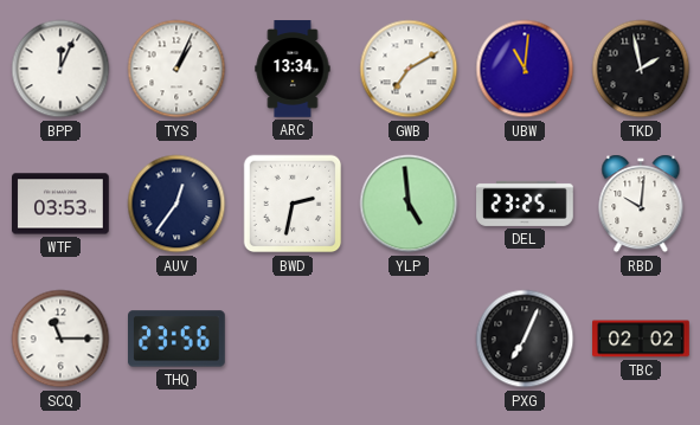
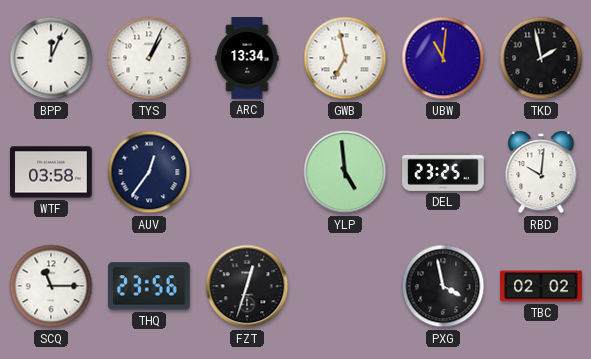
GWB: 7:10 -> 6:58 (345, 58)
WTF: 03:53 -> 03:58 (51, 172)
BWD: 2:32 -> none (293, 204)
FZT: none -> 12:33 (247, 286)
PXG: 7:04 -> 3:58 (443, 286)
